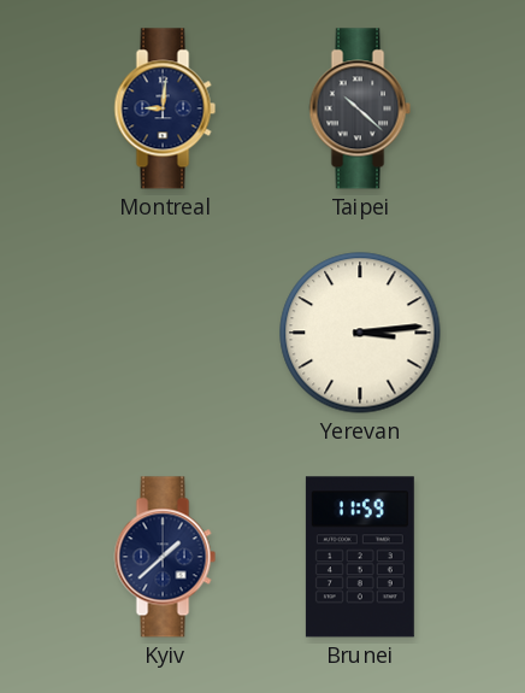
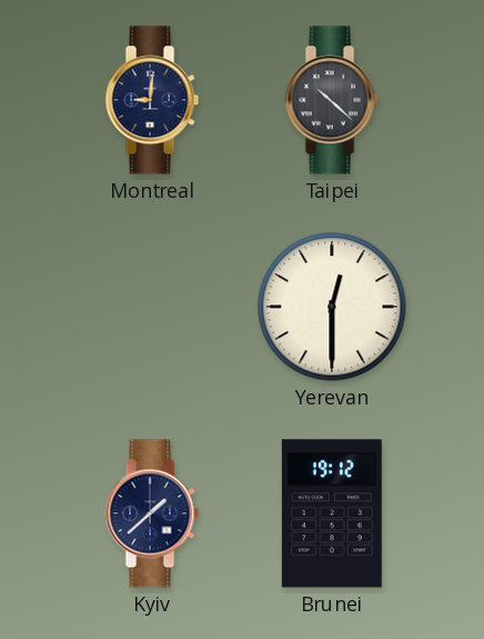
Yerevan: 3:14 -> 12:30 (332, 307)
Brunei: 11:59 -> 19:12 (332, 513)
